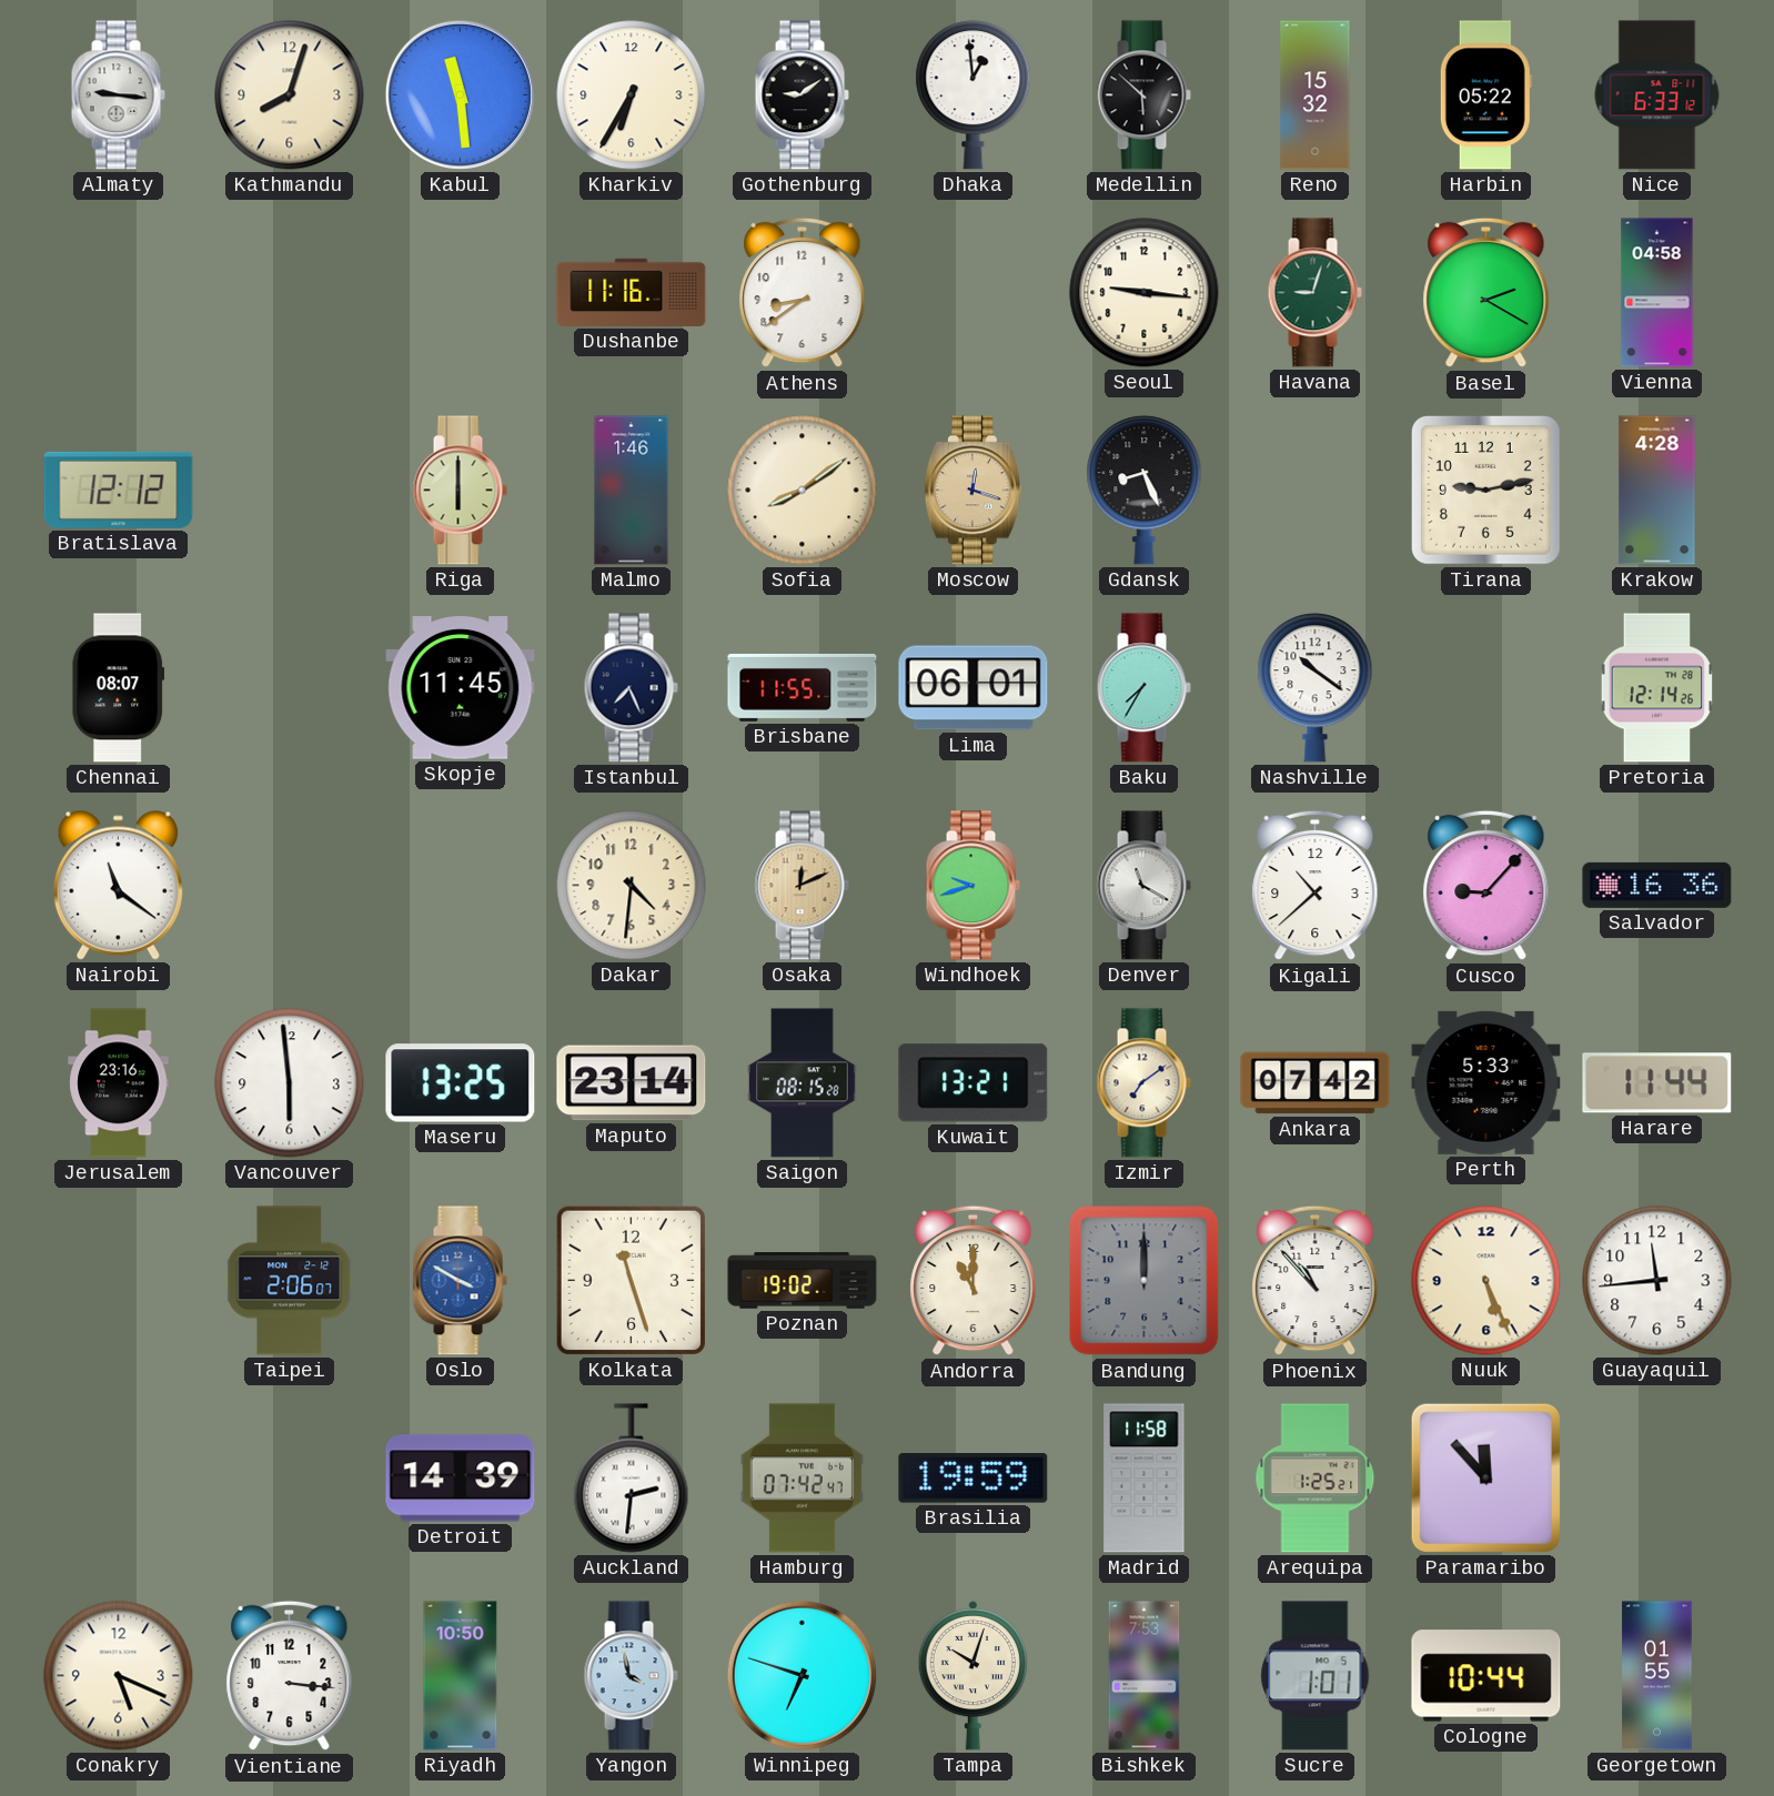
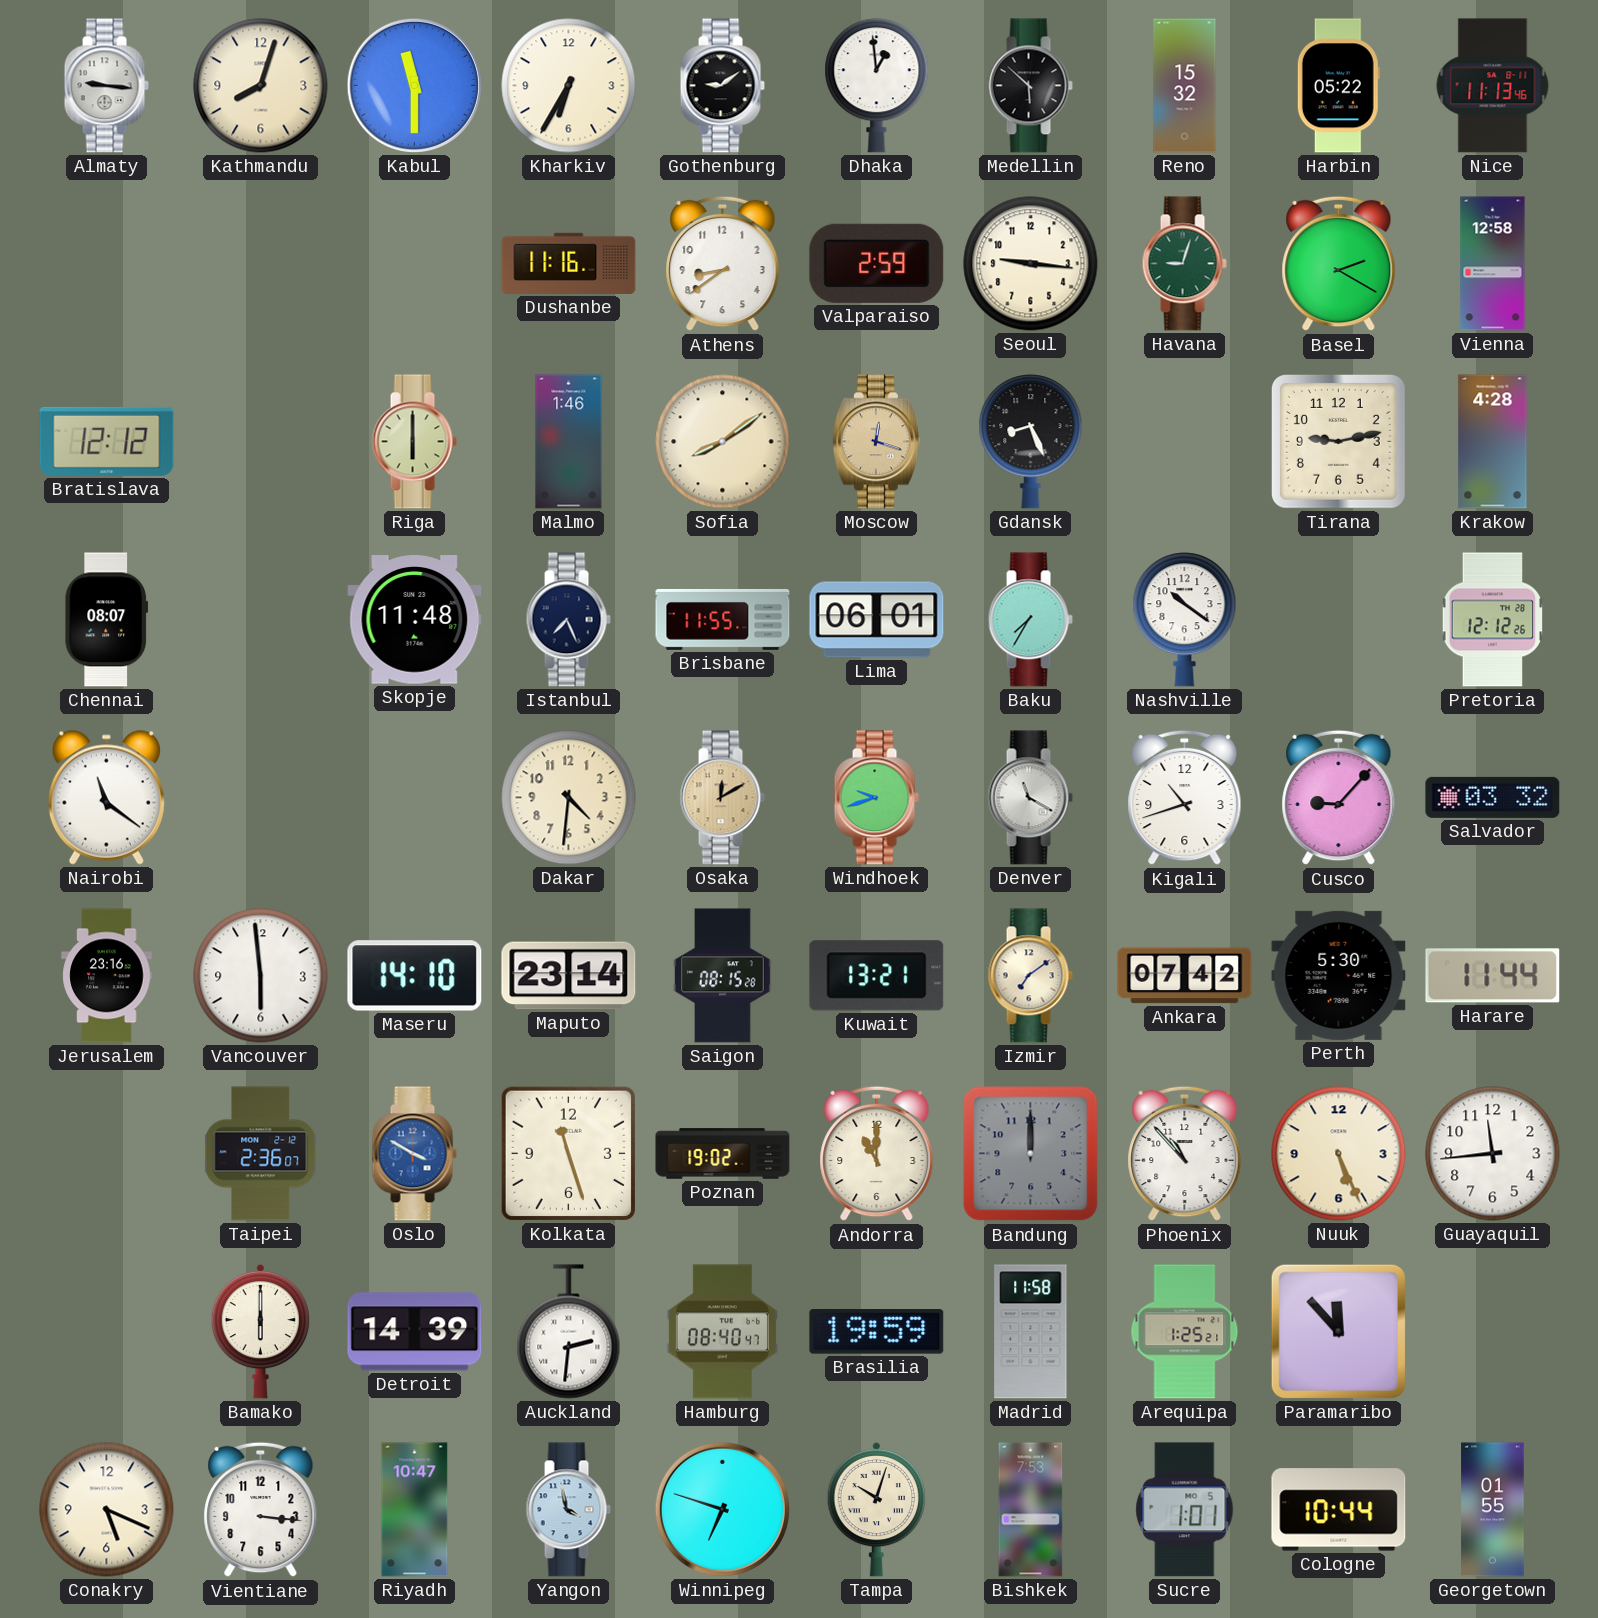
Kabul: 11:29 -> 11:30 (414, 85)
Nice: 6:33 -> 11:13 (1493, 86)
Valparaiso: none -> 2:59 (877, 263)
Vienna: 04:58 -> 12:58 (1493, 264)
Skopje: 11:45 -> 11:48 (415, 620)
Pretoria: 12:14 -> 12:12 (1493, 620)
Osaka: 12:11 -> 12:10 (722, 798)
Kigali: 10:38 -> 10:42 (1185, 798)
Salvador: 16:36 -> 03:32 (1493, 797)
Maseru: 13:25 -> 14:10 (415, 976)
Perth: 5:33 -> 5:30 (1339, 975)
Taipei: 2:06 -> 2:36 (261, 1154)
Bamako: none -> 6:00 (261, 1331)
Hamburg: 07:42 -> 08:40 (722, 1332)
Riyadh: 10:50 -> 10:47 (415, 1510)
